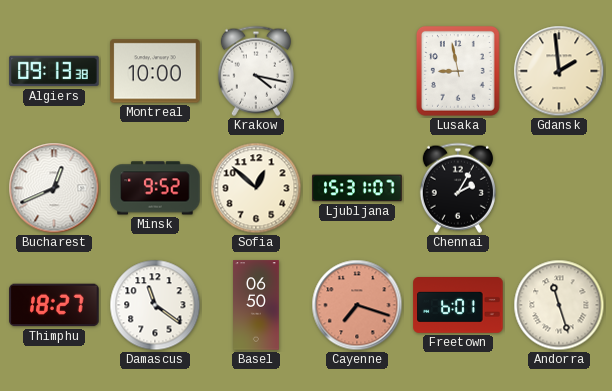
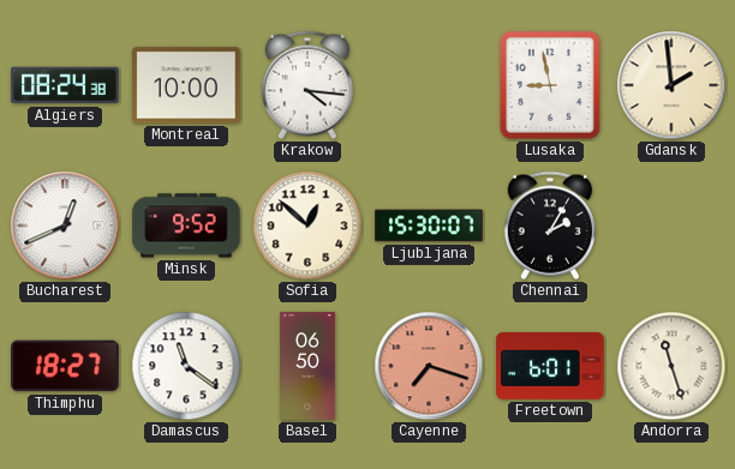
Algiers: 09:13 -> 08:24 (65, 85)
Krakow: 4:17 -> 4:16 (307, 85)
Ljubljana: 15:31 -> 15:30 (429, 226)
